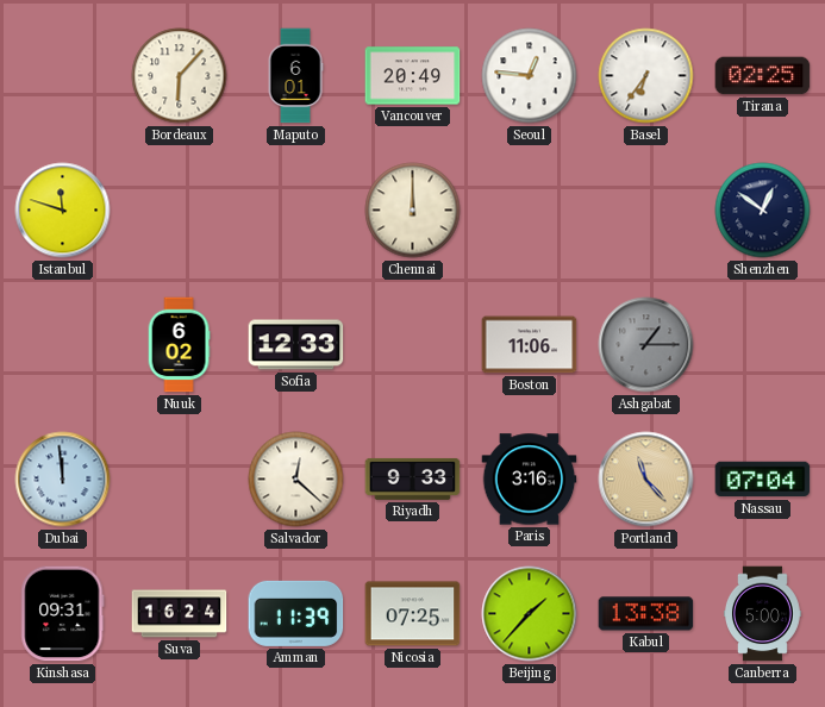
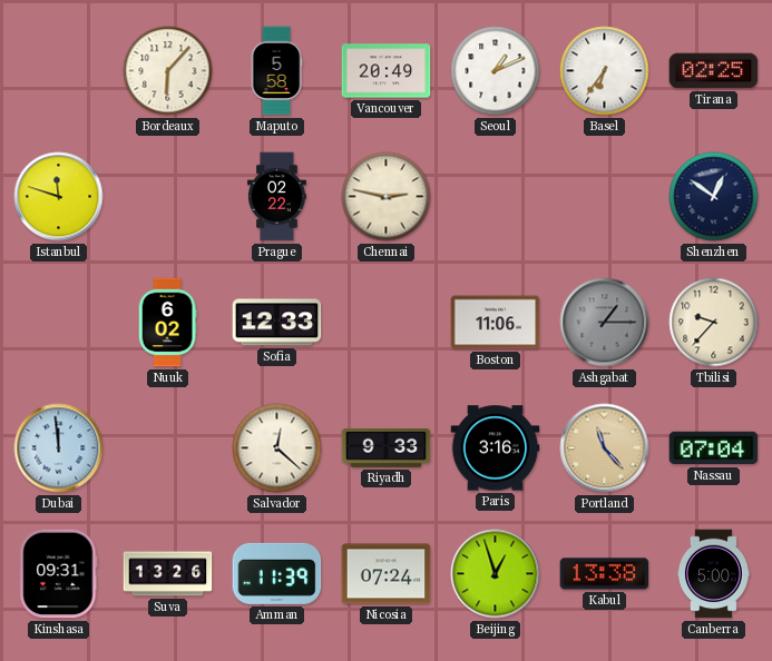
Maputo: 6:01 -> 5:58 (276, 71)
Seoul: 12:46 -> 1:11 (496, 71)
Prague: none -> 02:22 (277, 197)
Chennai: 12:00 -> 2:47 (387, 197)
Tbilisi: none -> 9:37 (714, 323)
Suva: 16:24 -> 13:26 (168, 574)
Nicosia: 07:25 -> 07:24 (387, 574)
Beijing: 1:37 -> 12:57 (496, 574)
